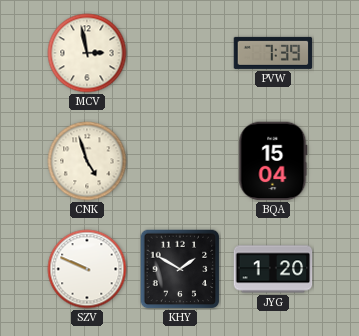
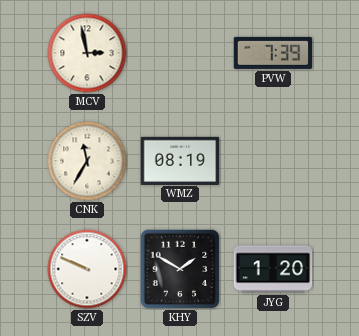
CNK: 4:57 -> 11:35 (87, 161)
WMZ: none -> 08:19 (180, 160)
BQA: 15:04 -> none (273, 161)
